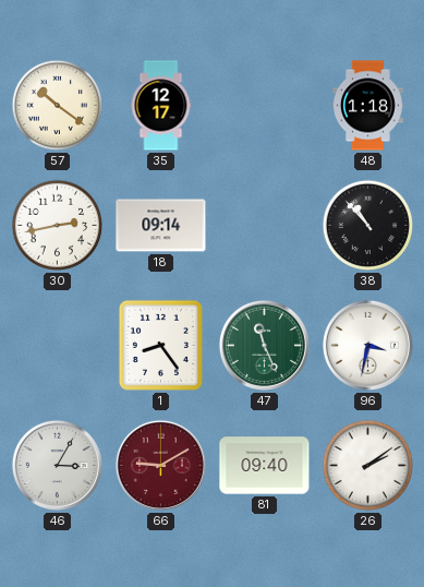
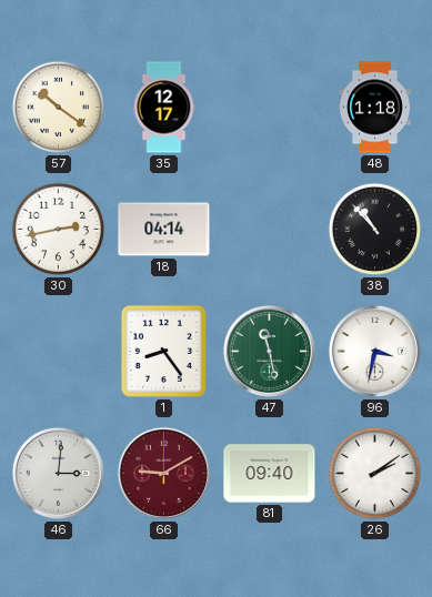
18: 09:14 -> 04:14 (164, 230)
47: 11:26 -> 11:28 (269, 351)
46: 3:05 -> 3:01 (58, 473)
